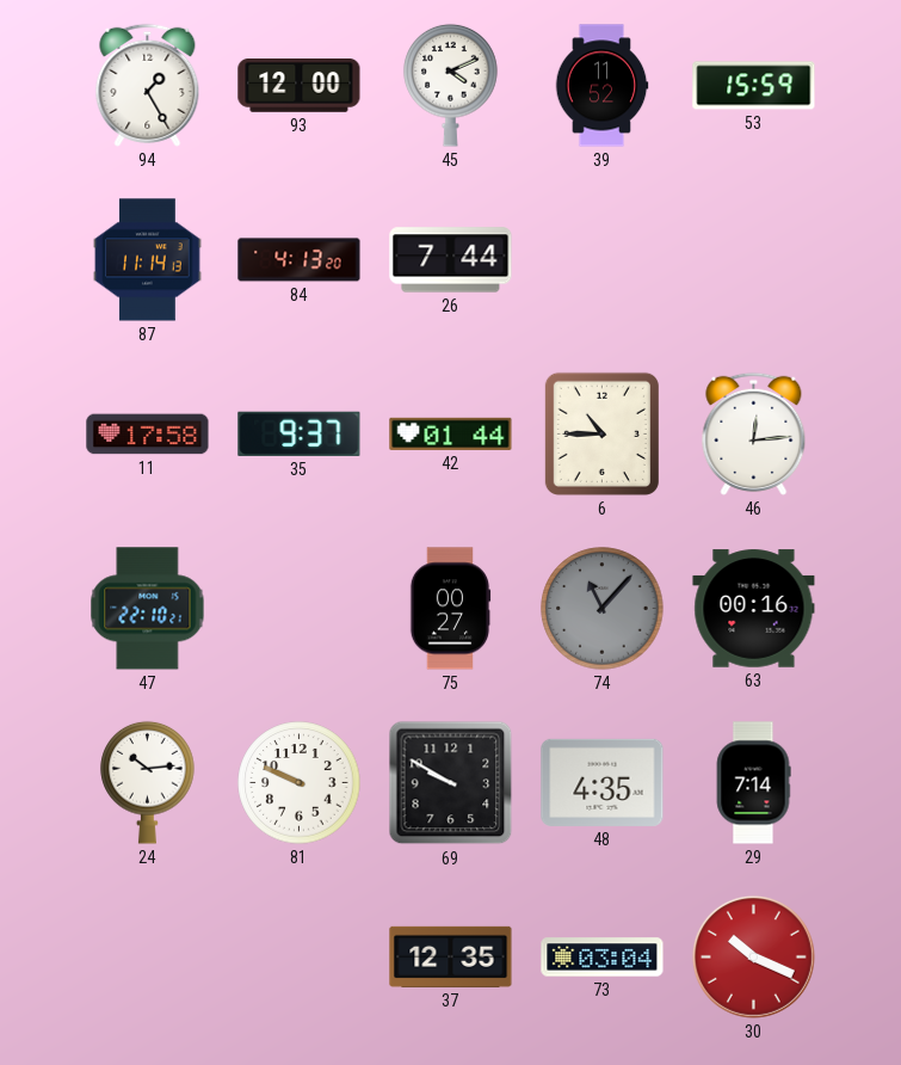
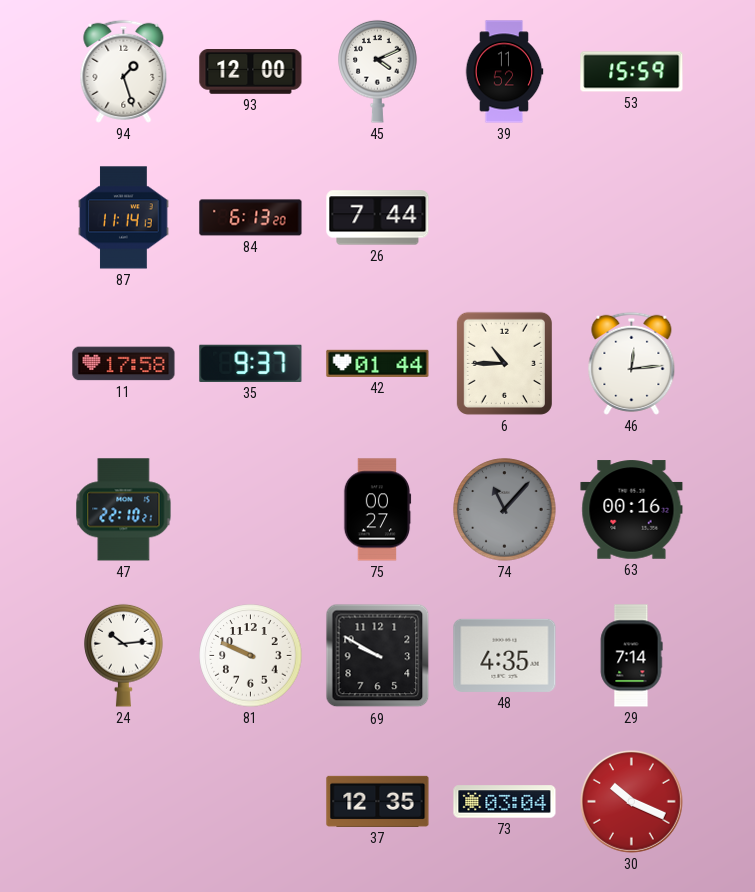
94: 1:25 -> 1:27 (124, 71)
84: 4:13 -> 6:13 (251, 218)
